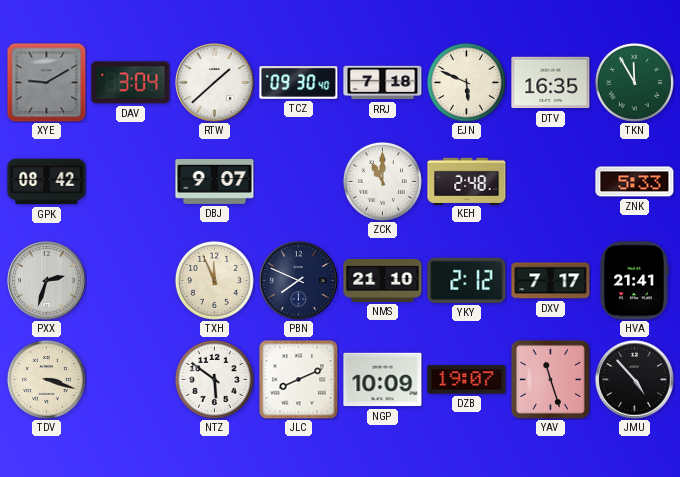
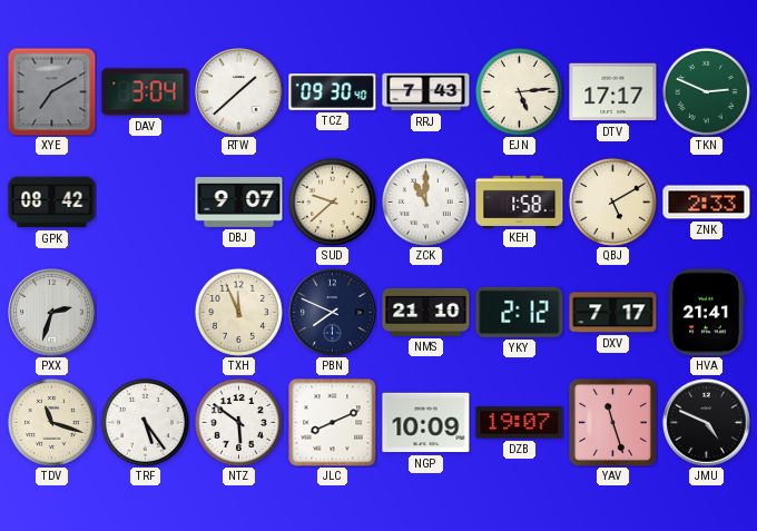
XYE: 9:10 -> 7:10 (51, 91)
RRJ: 7:18 -> 7:43 (426, 92)
EJN: 5:49 -> 5:14 (519, 91)
DTV: 16:35 -> 17:17 (613, 92)
TKN: 11:55 -> 2:49 (706, 91)
SUD: none -> 9:38 (332, 201)
KEH: 2:48 -> 1:58 (520, 201)
QBJ: none -> 5:10 (612, 201)
ZNK: 5:33 -> 2:33 (707, 203)
TDV: 3:18 -> 11:18 (51, 422)
TRF: none -> 5:24 (145, 422)
JMU: 4:53 -> 4:49 (707, 423)
